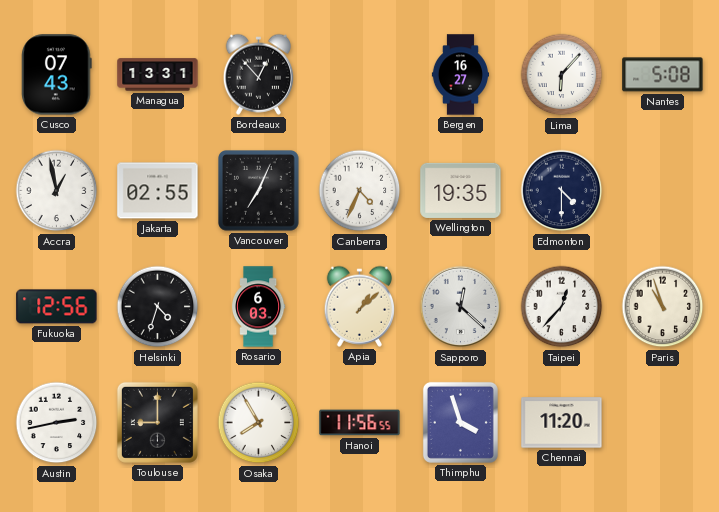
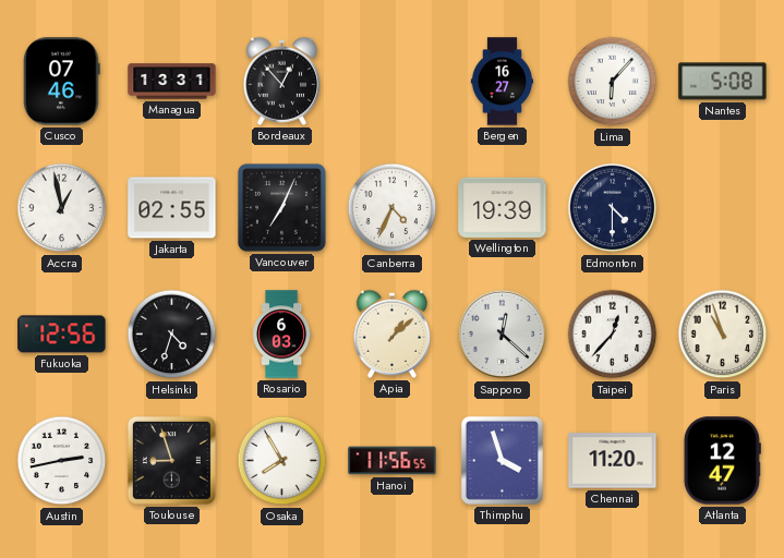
Cusco: 07:43 -> 07:46 (62, 82)
Wellington: 19:35 -> 19:39 (503, 207)
Toulouse: 9:00 -> 8:57 (171, 460)
Atlanta: none -> 12:47 (722, 461)
